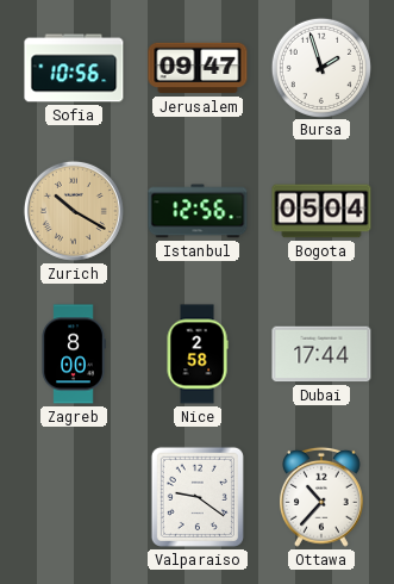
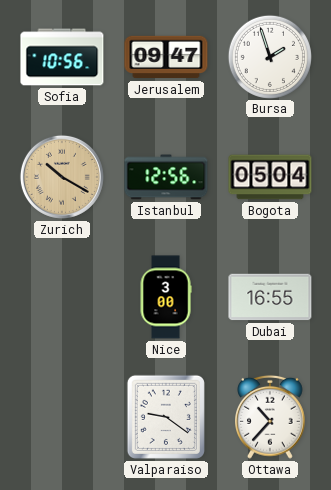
Zagreb: 8:00 -> none (74, 354)
Nice: 2:58 -> 3:00 (166, 297)
Dubai: 17:44 -> 16:55 (270, 297)
